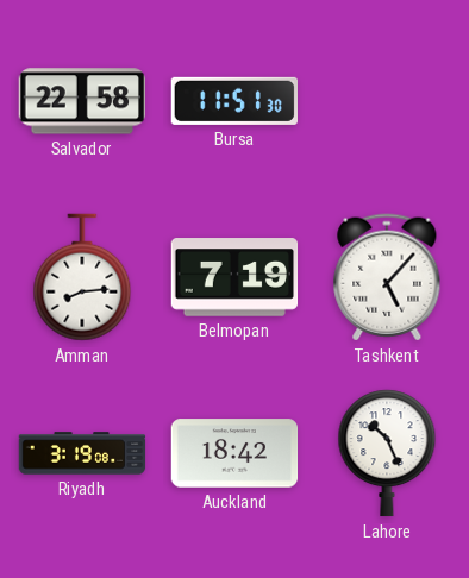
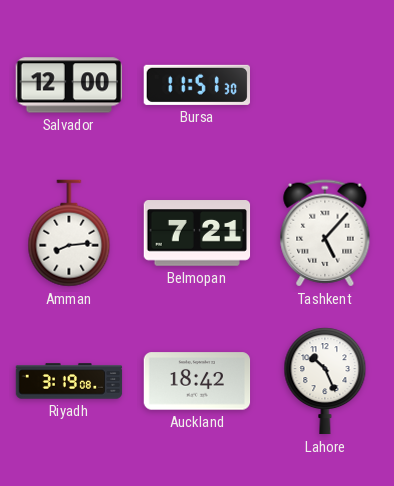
Salvador: 22:58 -> 12:00 (68, 85)
Belmopan: 7:19 -> 7:21 (197, 233)
